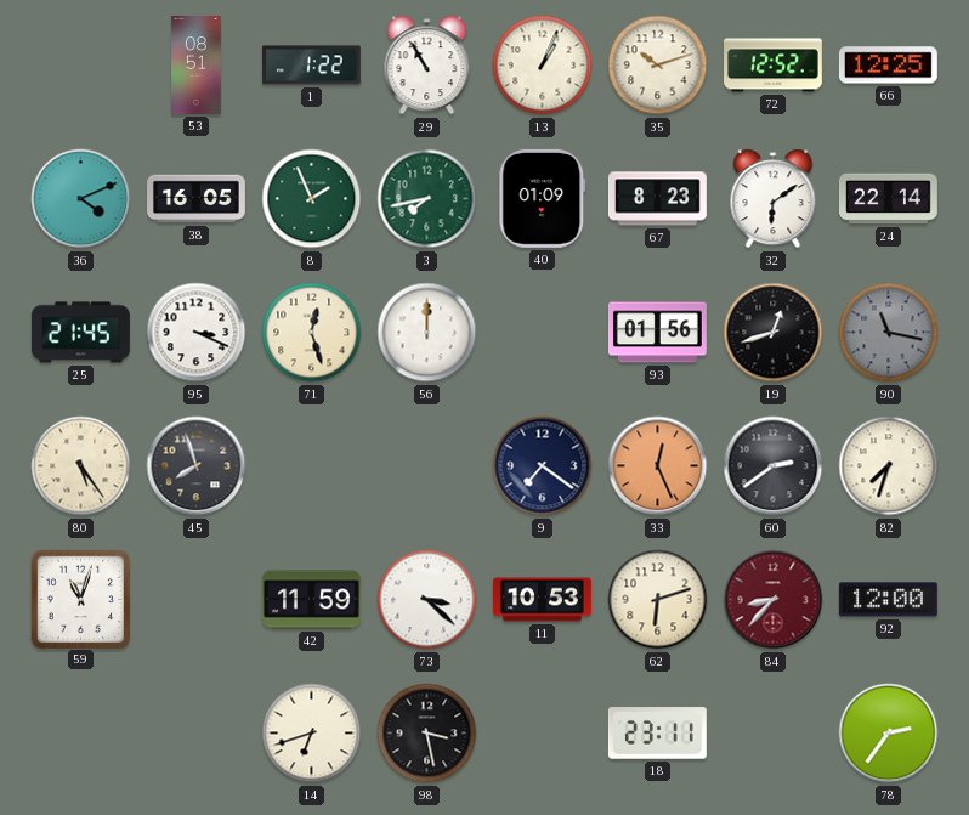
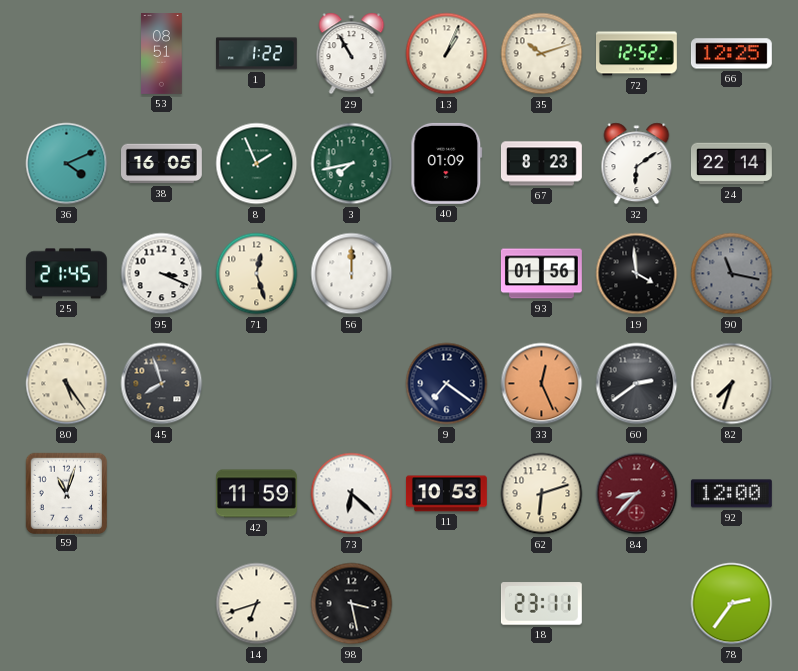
19: 12:42 -> 3:59 (637, 274)
73: 3:22 -> 6:22 (352, 494)
